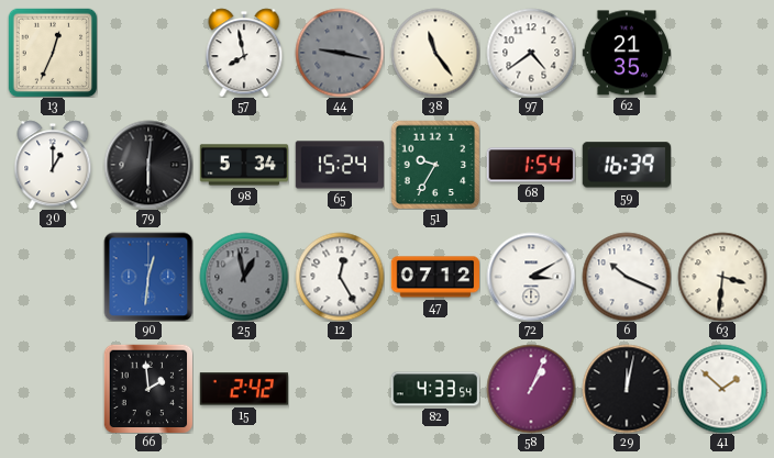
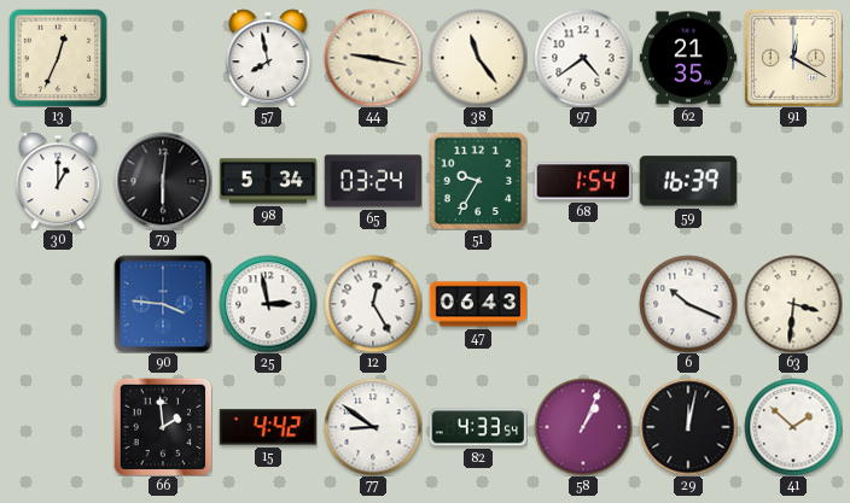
44 dial: grey -> cream (373, 58)
91: none -> 12:20 (793, 58)
65: 15:24 -> 03:24 (373, 181)
90: 12:31 -> 3:46 (163, 304)
25: 12:58 -> 2:58 (268, 304)
25 dial: grey -> white (268, 304)
47: 07:12 -> 06:43 (478, 304)
72: 3:10 -> none (531, 277)
15: 2:42 -> 4:42 (267, 427)
77: none -> 8:51 (373, 427)
